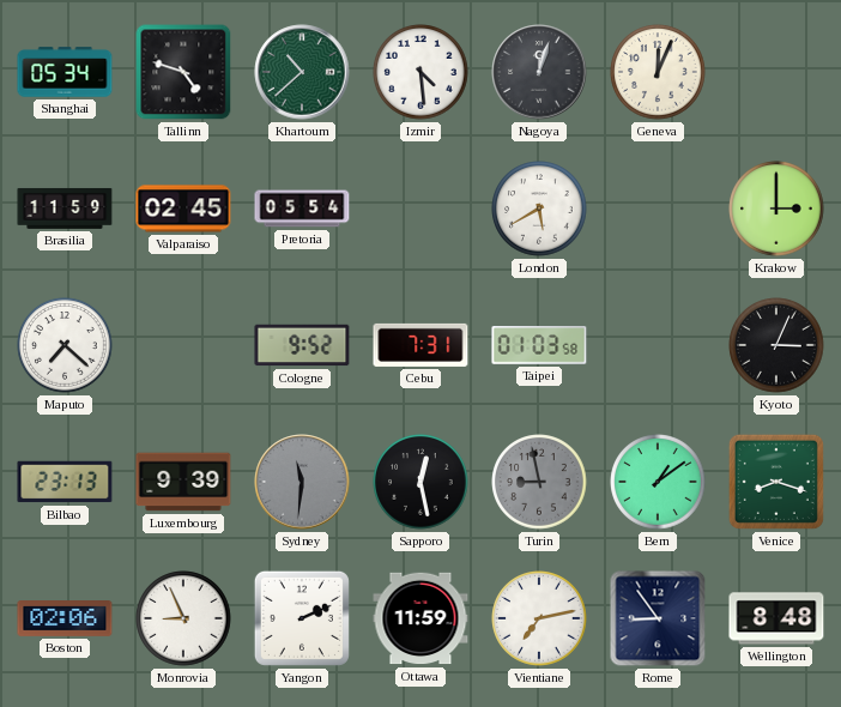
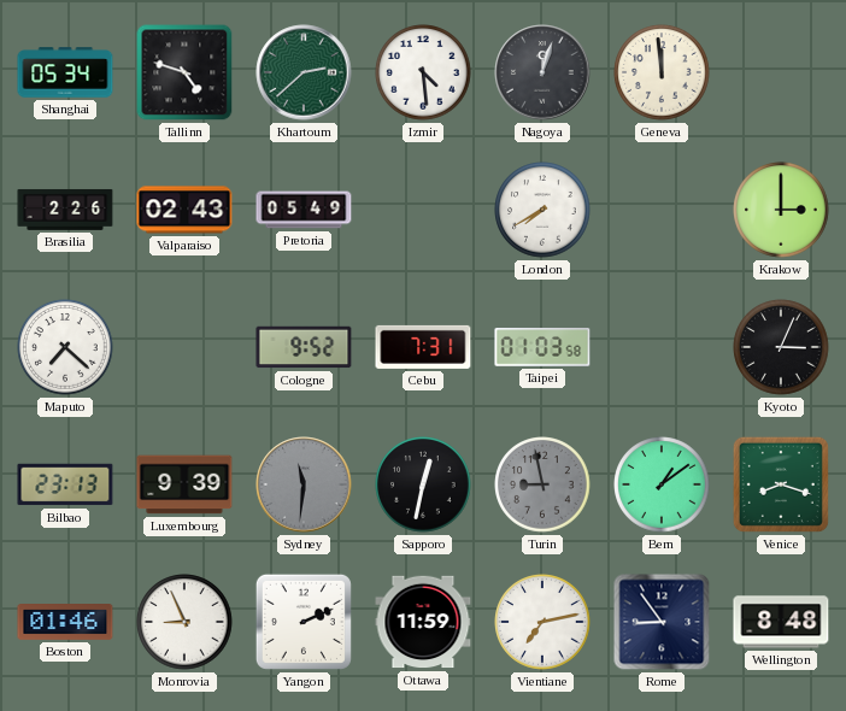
Khartoum: 10:38 -> 2:38 (304, 72)
Geneva: 12:04 -> 11:59 (662, 72)
Brasilia: 11:59 -> 2:26 (65, 210)
Valparaiso: 02:45 -> 02:43 (184, 210)
Pretoria: 05:54 -> 05:49 (304, 210)
London: 5:40 -> 7:40 (542, 210)
Sapporo: 12:28 -> 12:32 (423, 484)
Boston: 02:06 -> 01:46 (65, 623)
